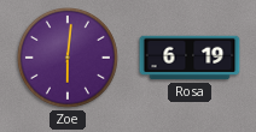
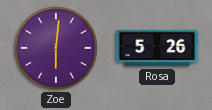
Rosa: 6:19 -> 5:26 (157, 48)
